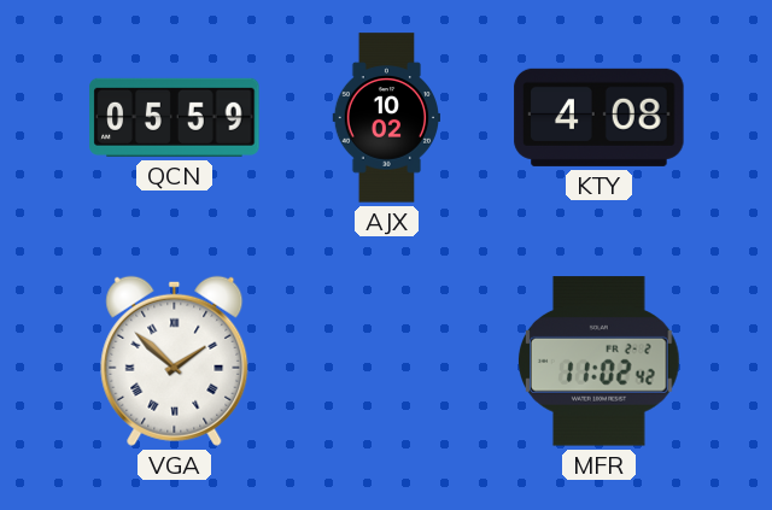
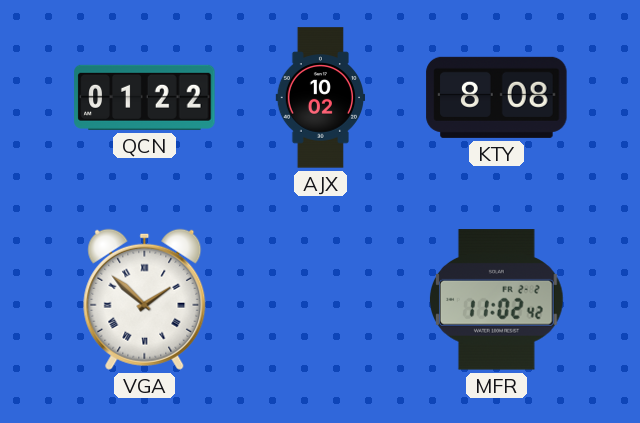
QCN: 05:59 -> 01:22 (145, 97)
KTY: 4:08 -> 8:08 (497, 97)
